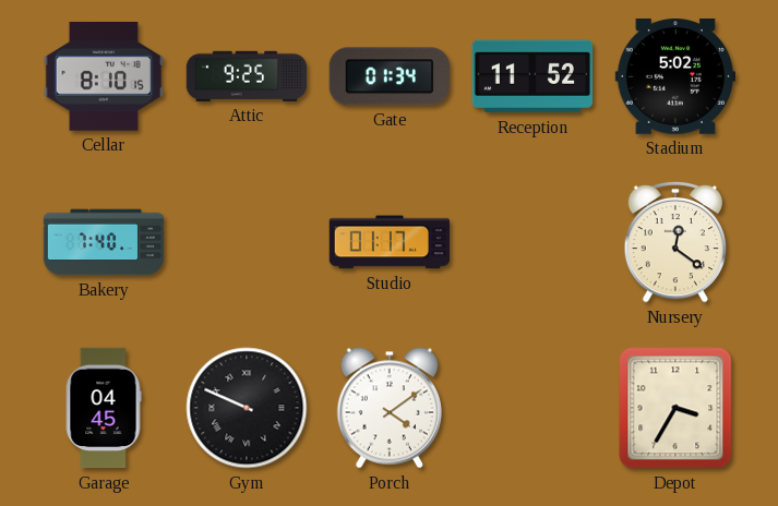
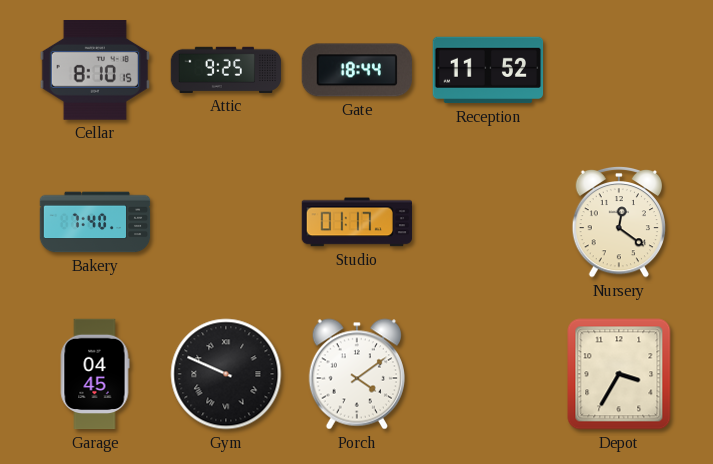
Gate: 01:34 -> 18:44 (356, 70)
Stadium: 5:02 -> none (674, 76)
